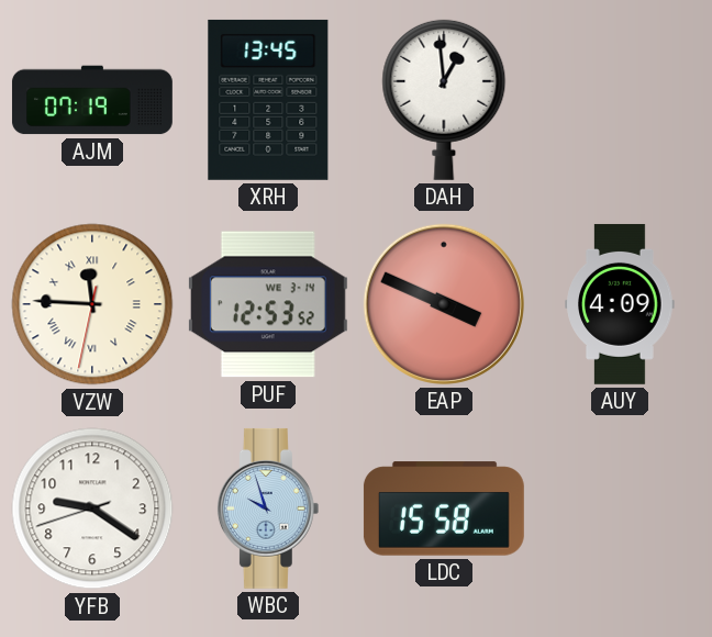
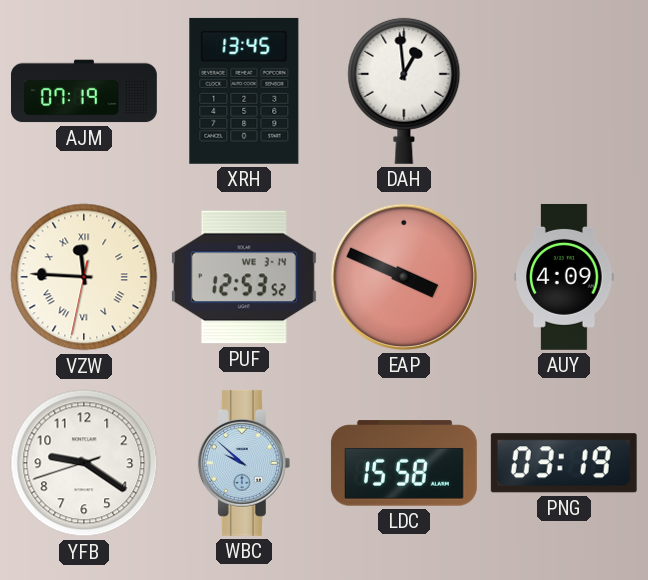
WBC: 9:57 -> 9:52 (244, 463)
PNG: none -> 03:19 (564, 463)
